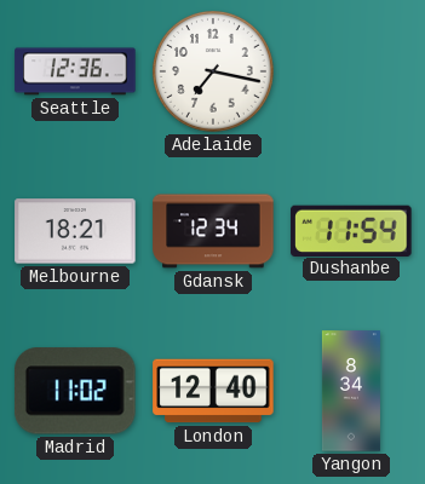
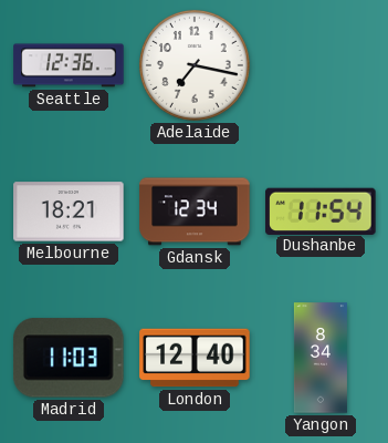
Madrid: 11:02 -> 11:03 (69, 358)
